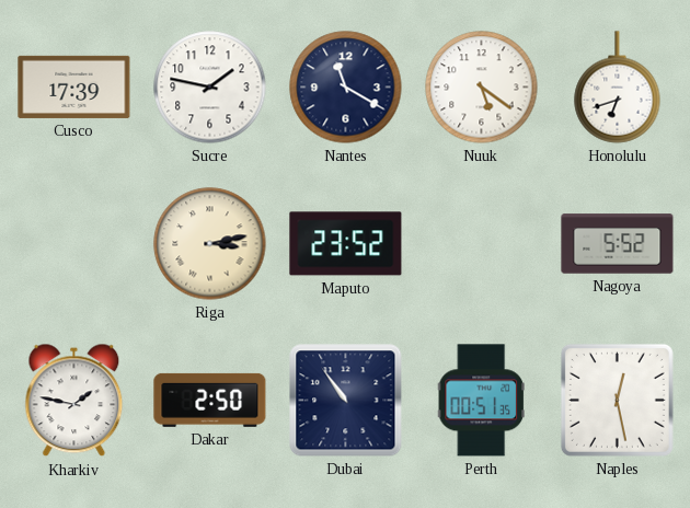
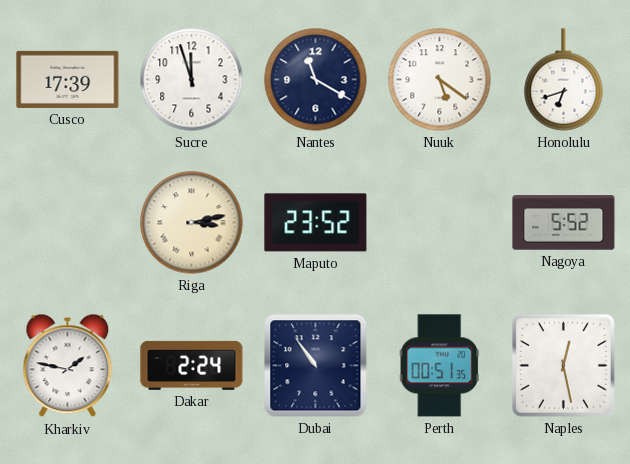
Sucre: 1:47 -> 11:57 (192, 80)
Dakar: 2:50 -> 2:24 (192, 365)
